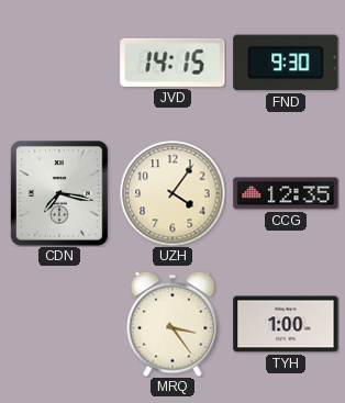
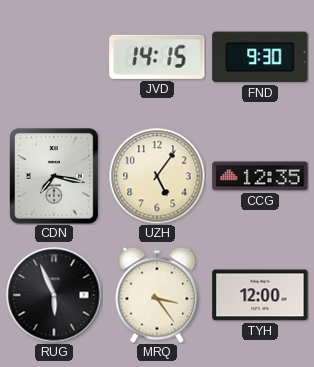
UZH: 4:06 -> 5:06 (157, 176)
RUG: none -> 5:56 (54, 295)
TYH: 1:00 -> 12:00 (260, 295)
